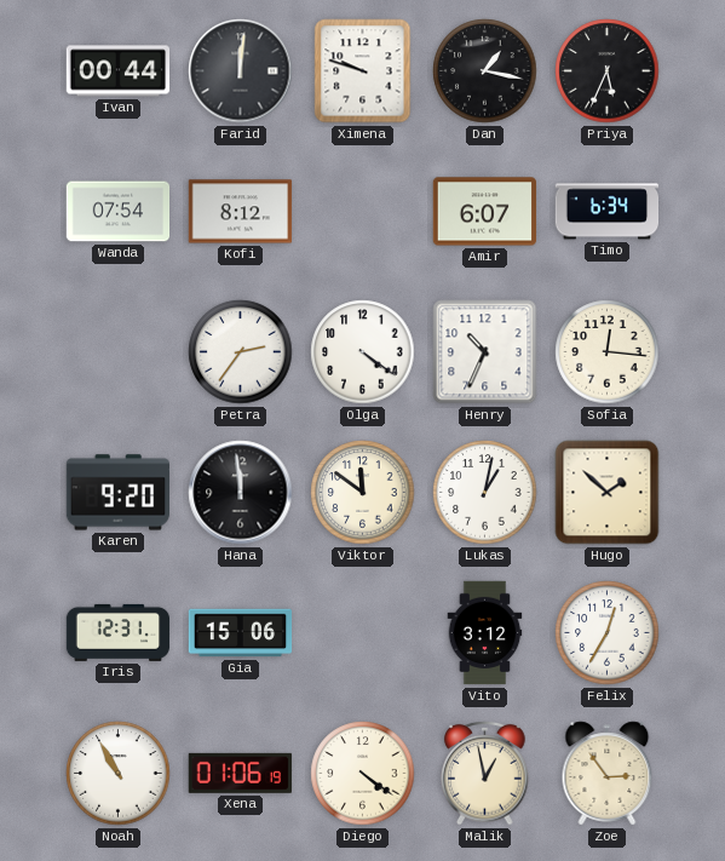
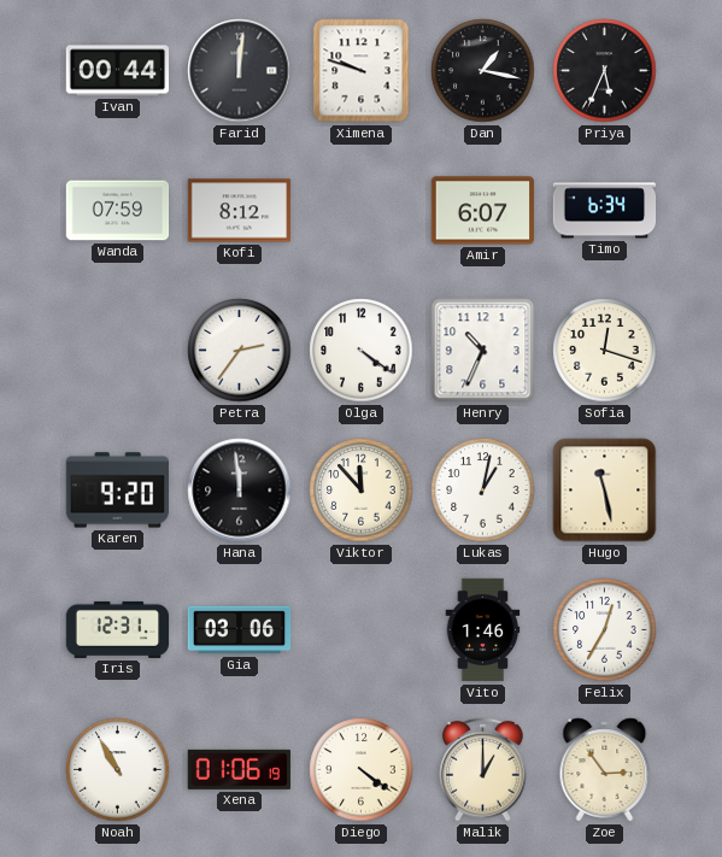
Wanda: 07:54 -> 07:59 (118, 211)
Sofia: 12:16 -> 12:18 (605, 351)
Viktor: 11:51 -> 11:53 (362, 491)
Hugo: 1:52 -> 11:28 (605, 491)
Gia: 15:06 -> 03:06 (240, 630)
Vito: 3:12 -> 1:46 (483, 630)
Malik: 12:58 -> 1:00 (483, 769)
